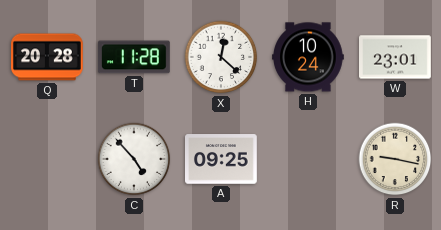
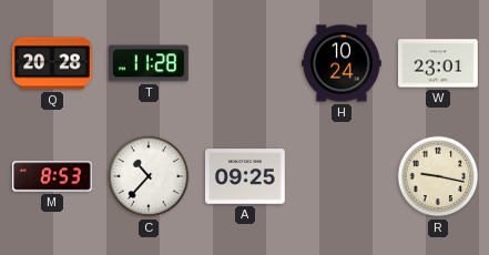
X: 12:22 -> none (221, 57)
M: none -> 8:53 (53, 176)
C: 4:53 -> 10:37 (149, 176)
